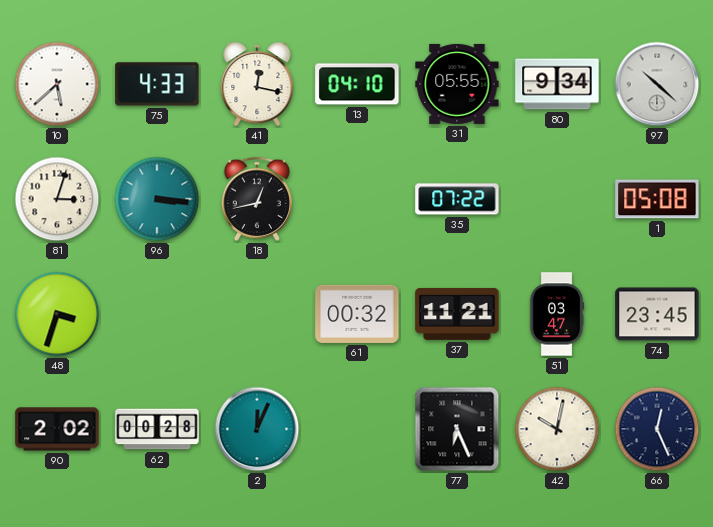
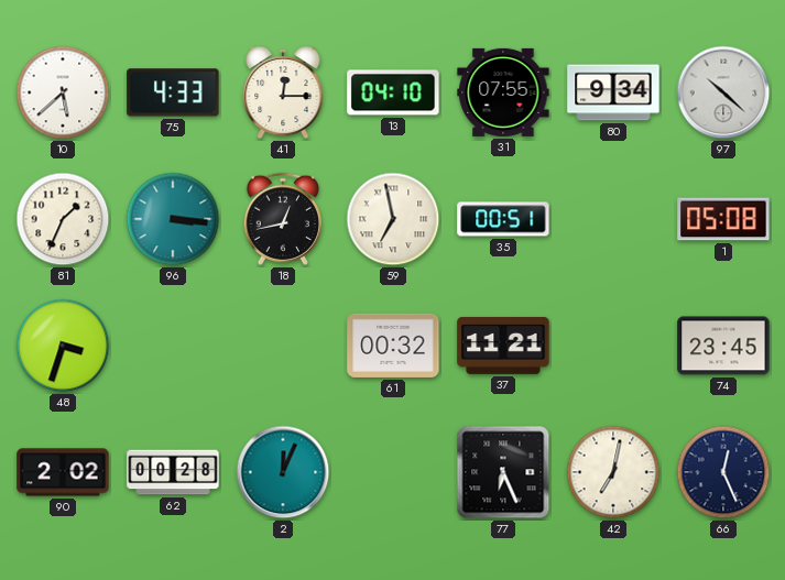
41: 12:17 -> 12:15 (283, 92)
31: 05:55 -> 07:55 (503, 92)
81: 3:03 -> 1:34 (63, 219)
59: none -> 6:58 (393, 219)
35: 07:22 -> 00:51 (503, 219)
51: 03:47 -> none (557, 314)
42: 10:02 -> 7:02 (613, 472)
